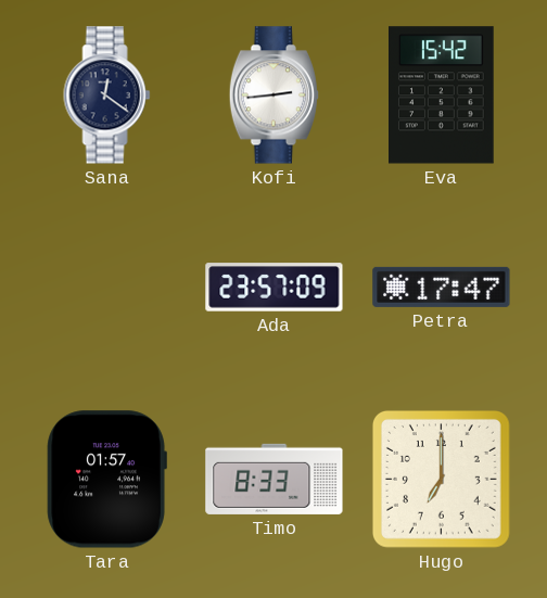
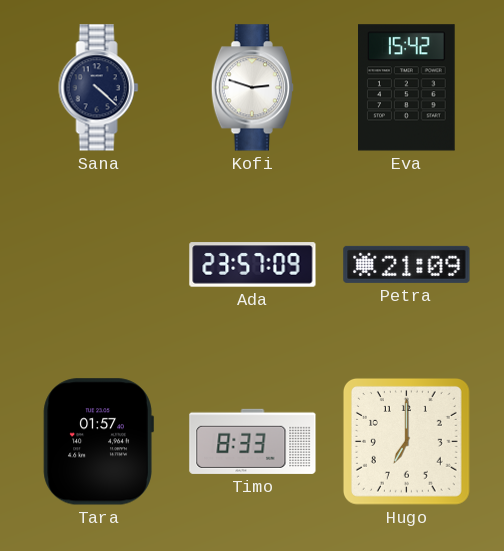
Sana: 12:21 -> 4:22 (99, 88)
Kofi: 2:44 -> 2:48 (252, 88)
Petra: 17:47 -> 21:09 (407, 264)
